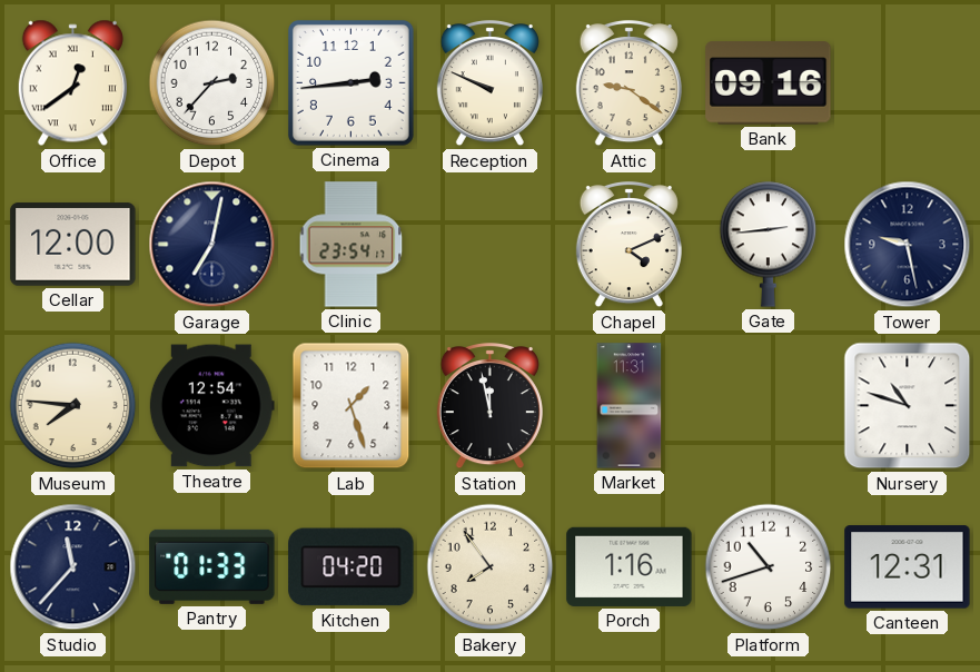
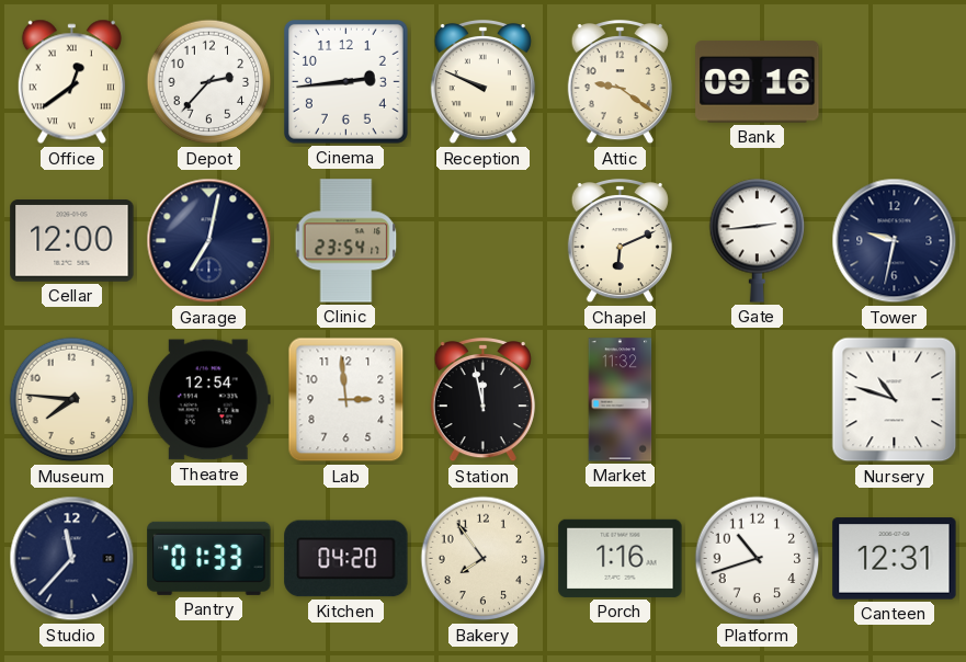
Chapel: 4:11 -> 6:11 (620, 241)
Tower: 9:28 -> 9:32 (895, 241)
Lab: 1:27 -> 2:59 (346, 400)
Market: 11:31 -> 11:32 (621, 400)
